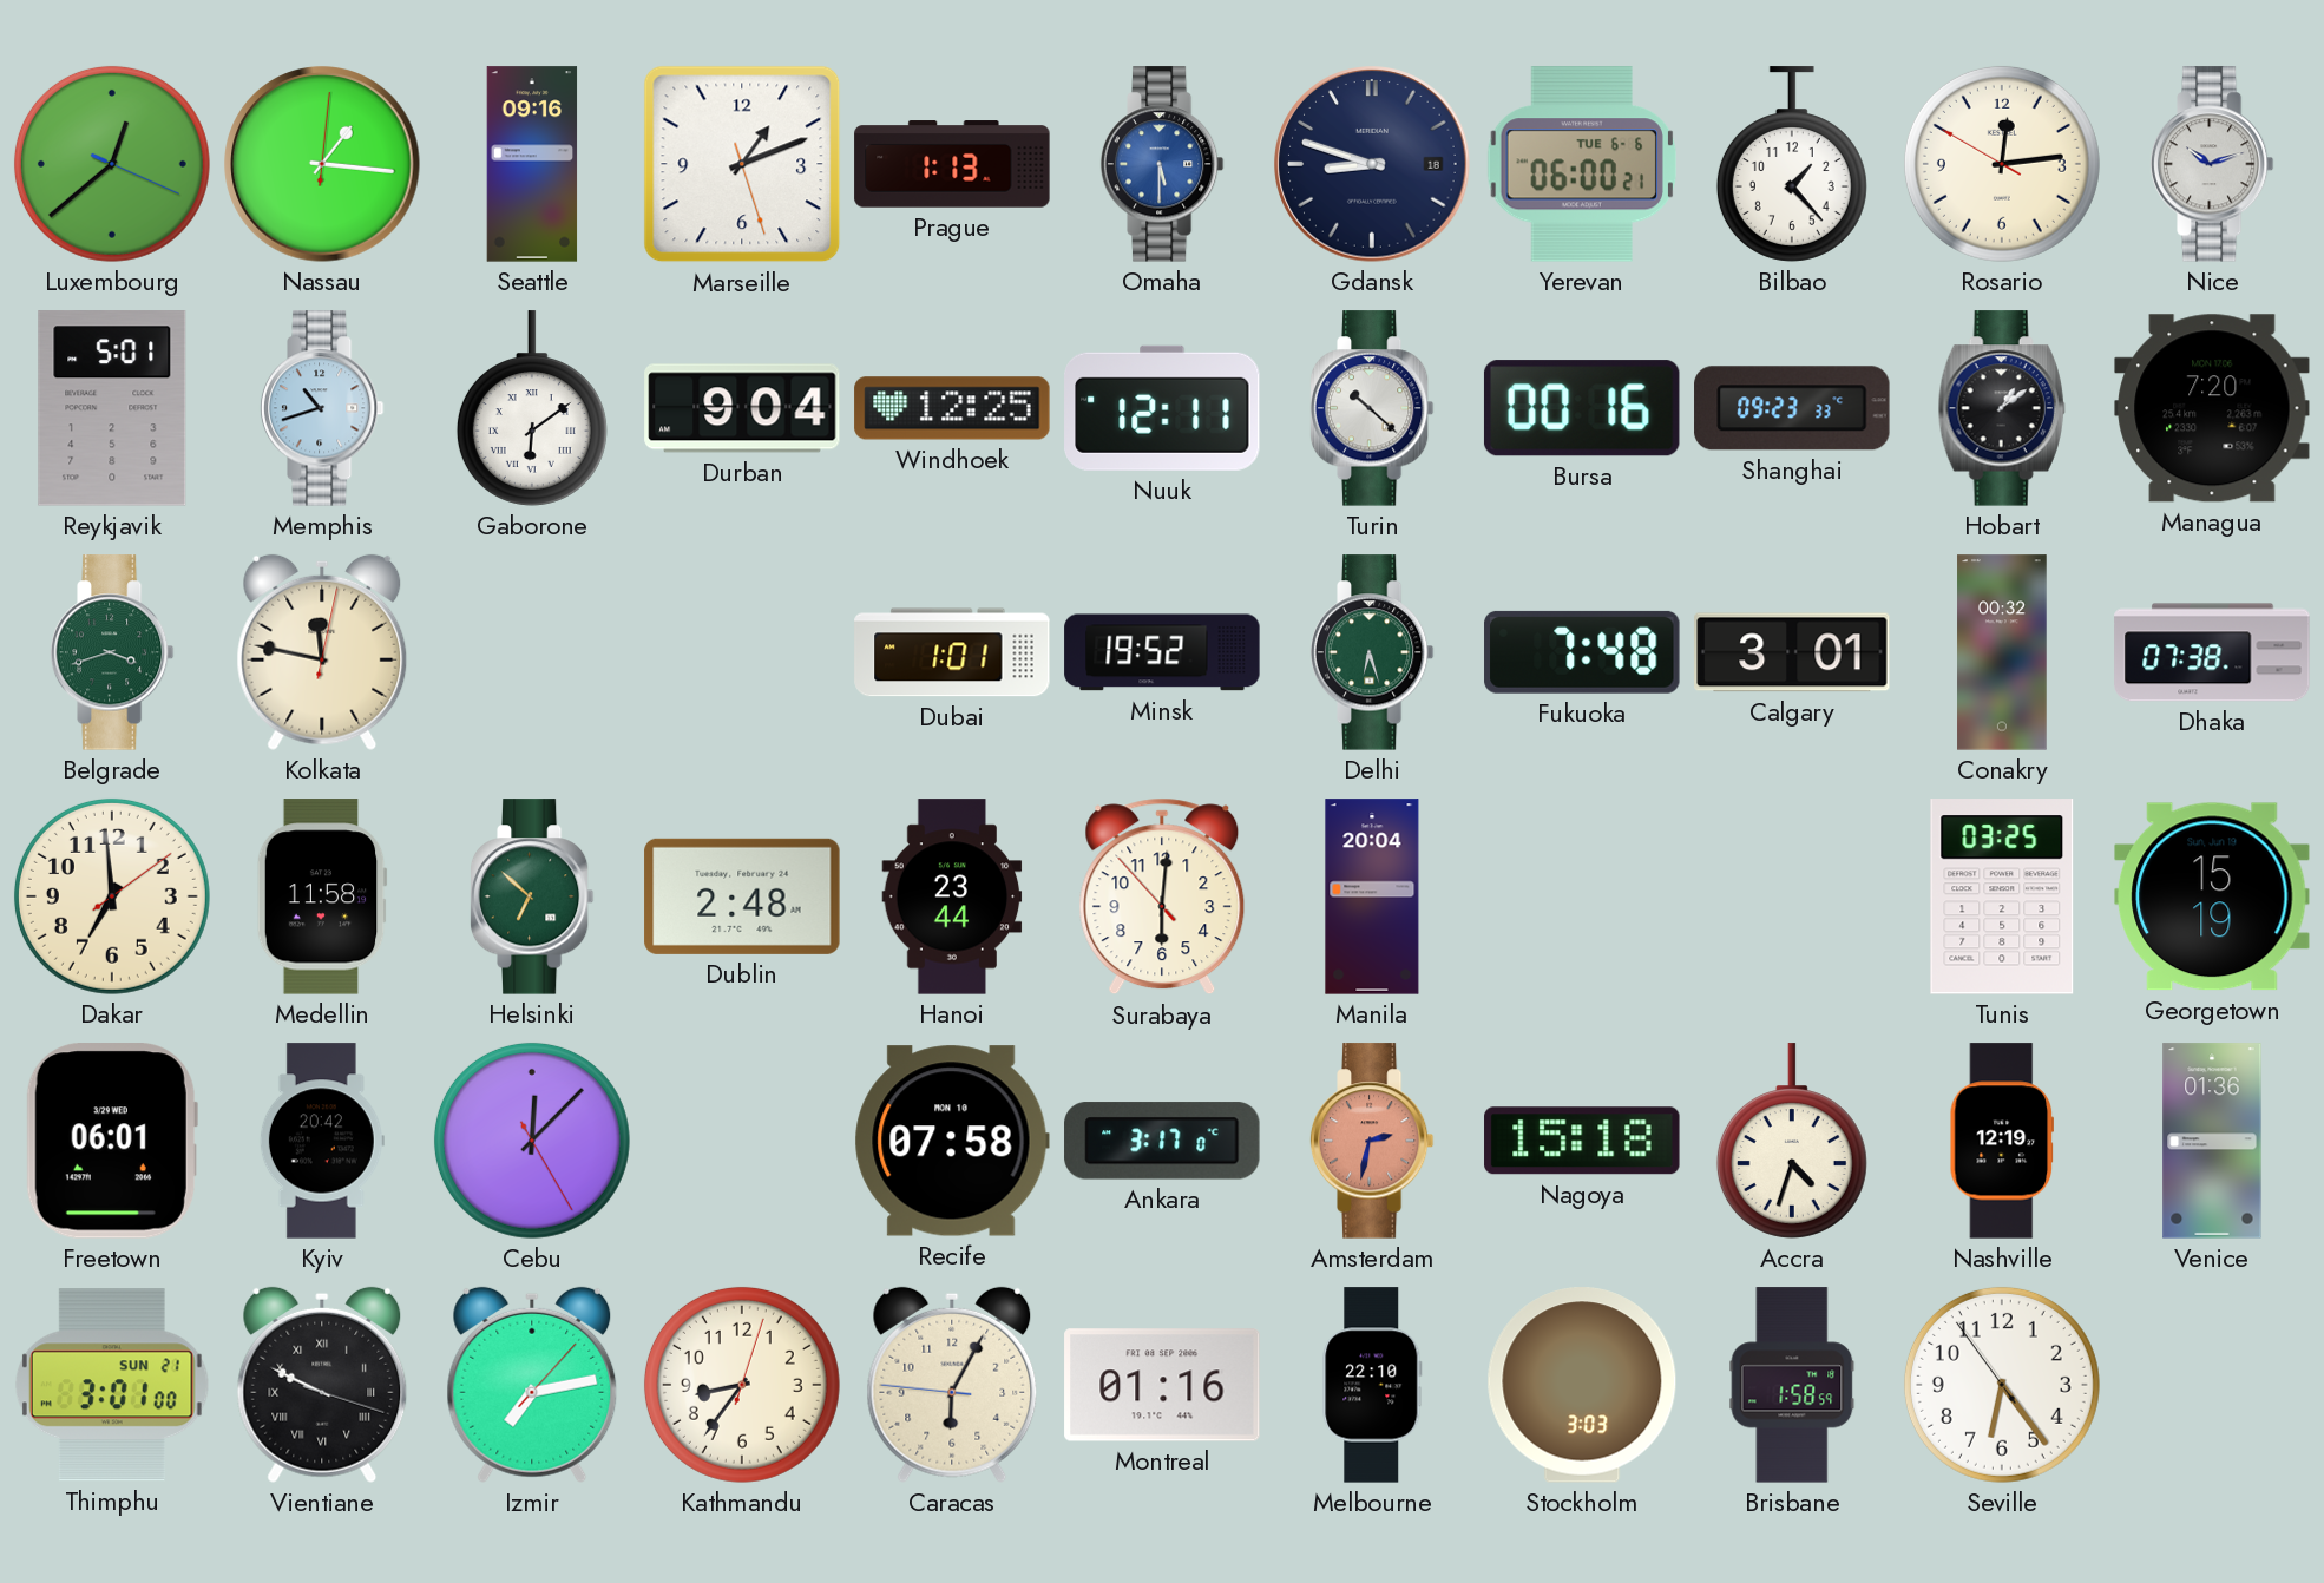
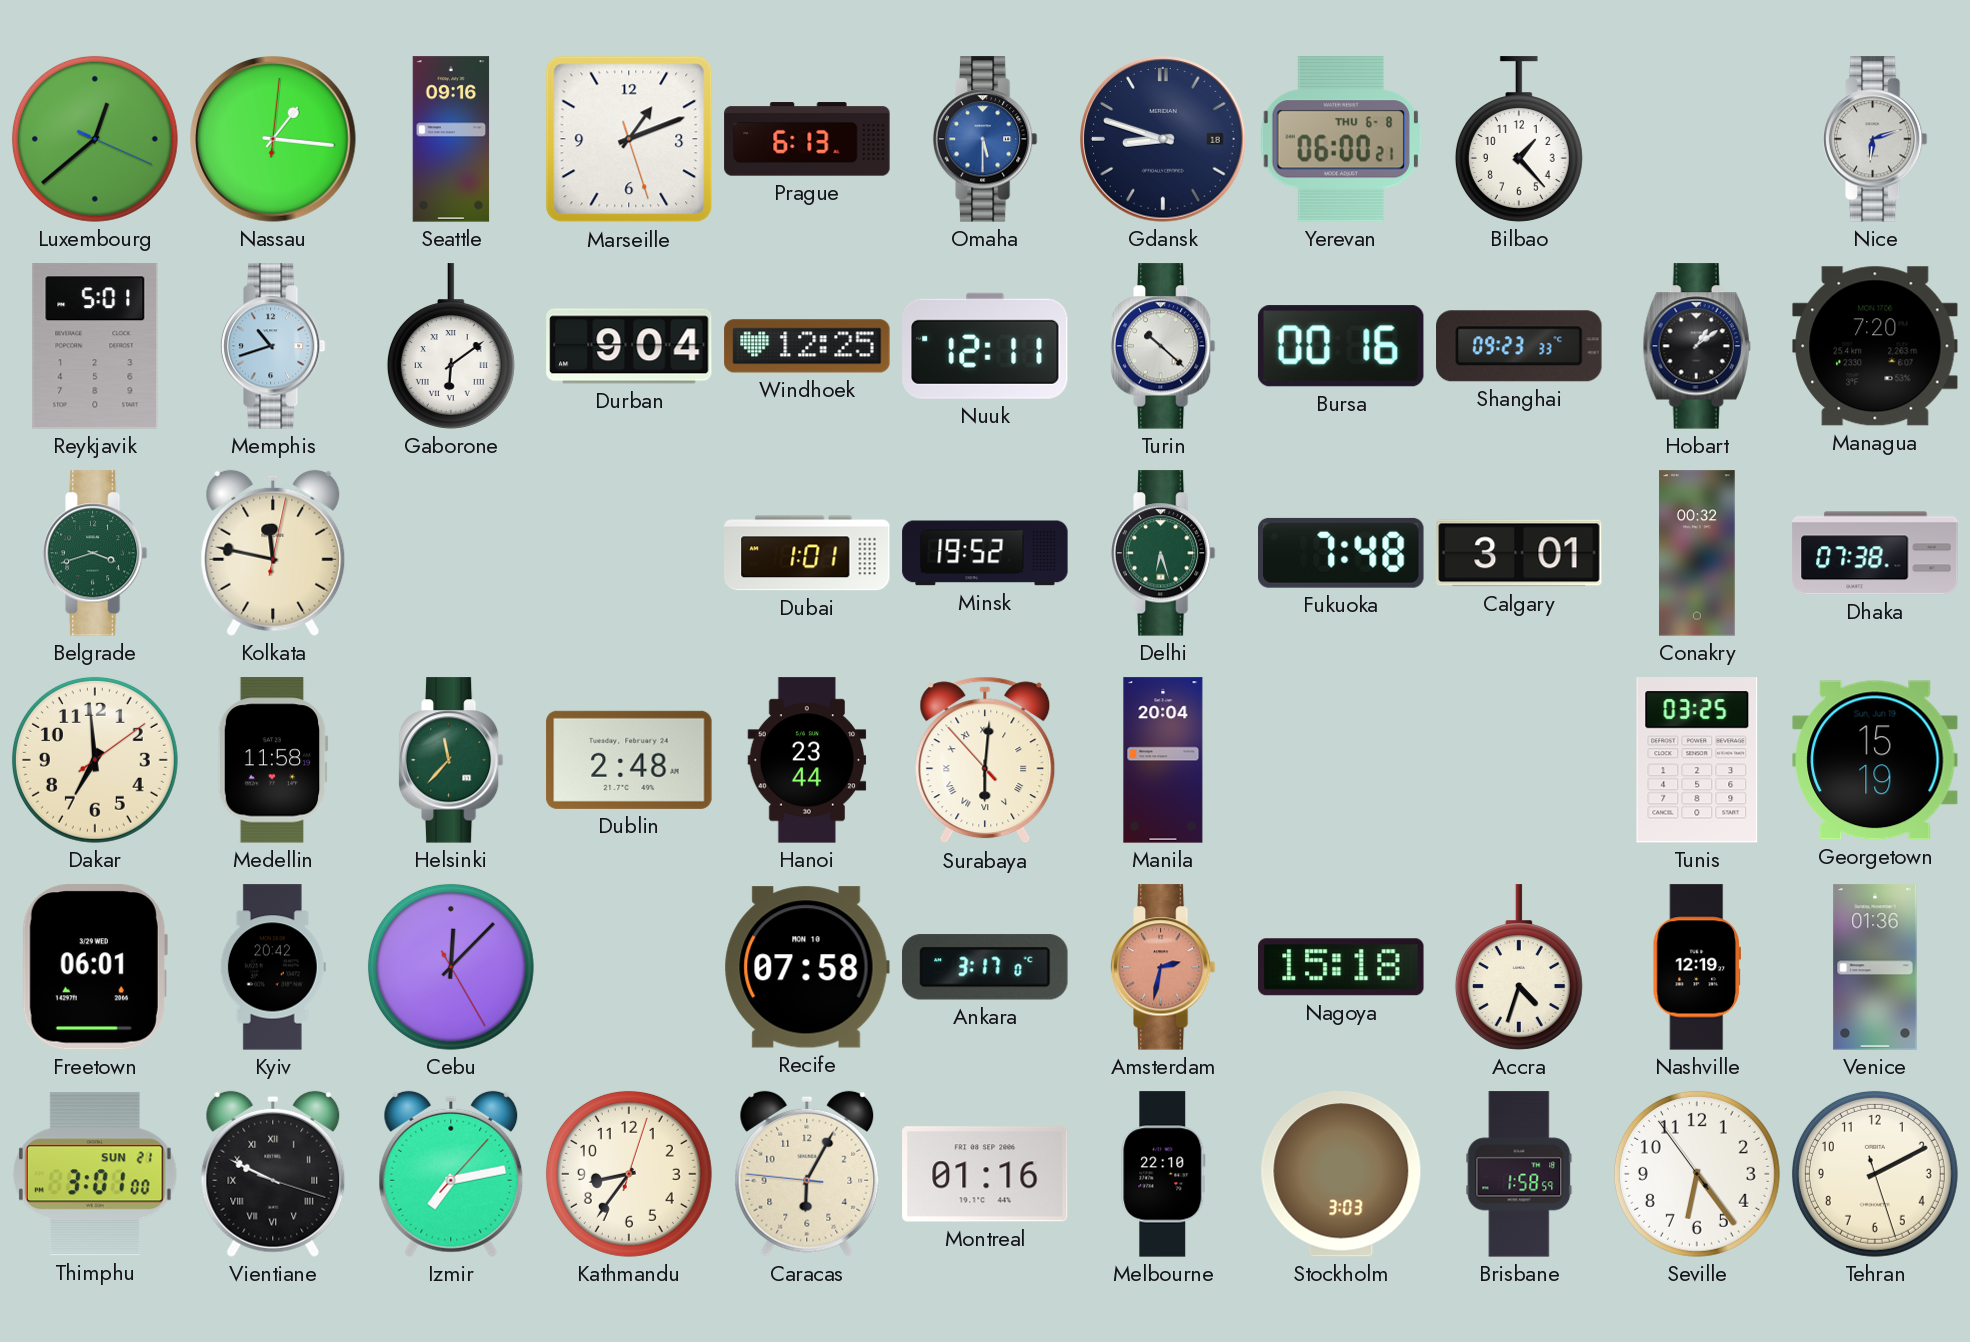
Prague: 1:13 -> 6:13 (807, 139)
Yerevan date: TUE 6-6 -> THU 6-8 (1341, 139)
Rosario: 12:13 -> none (2002, 164)
Nice: 10:12 -> 6:12 (1875, 139)
Helsinki: 6:52 -> 11:37 (451, 760)
Surabaya numerals: Arabic -> Roman (985, 760)
Tehran: none -> 2:10 (1875, 1174)
